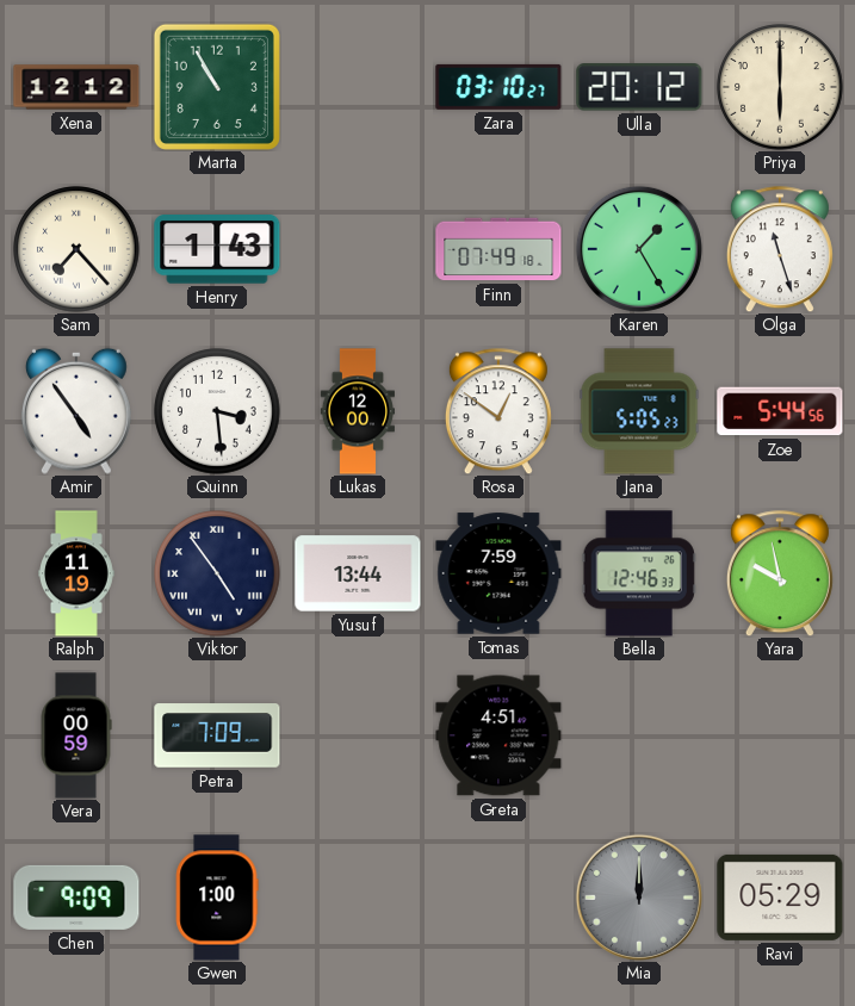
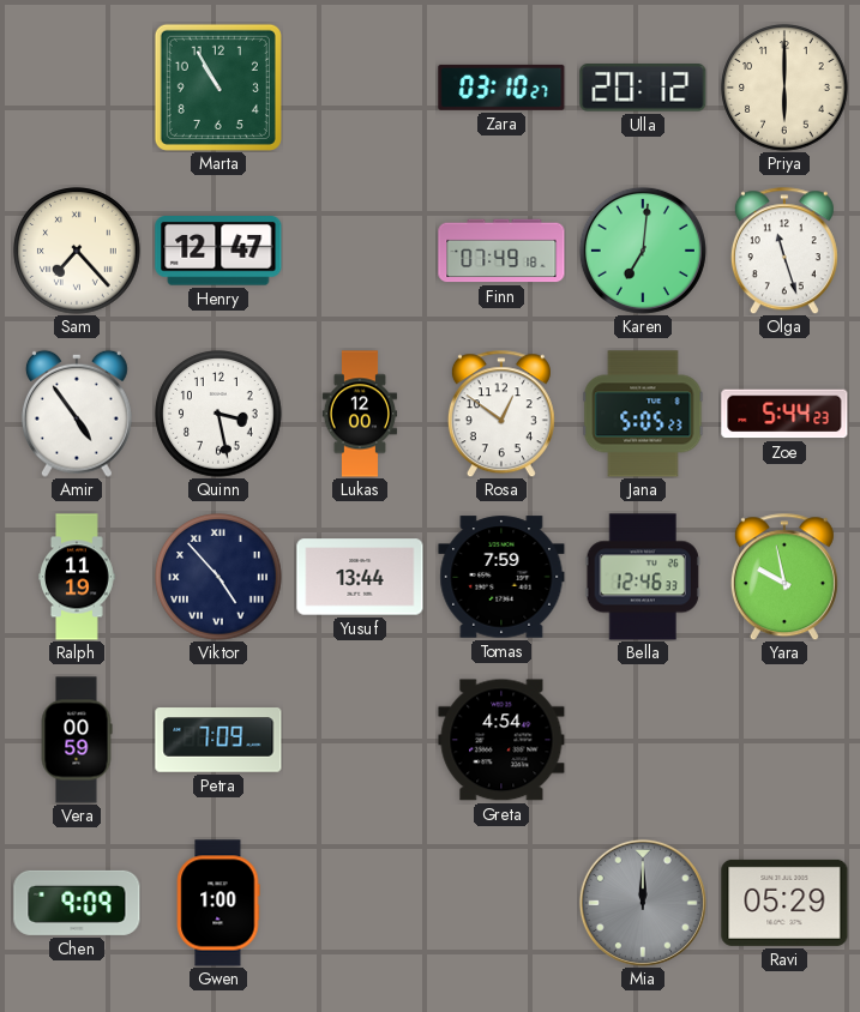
Xena: 12:12 -> none (76, 87)
Henry: 1:43 -> 12:47 (218, 252)
Karen: 1:25 -> 7:01 (643, 251)
Quinn: 3:29 -> 3:28 (218, 414)
Zoe: 5:44:56 -> 5:44:23 (784, 414)
Viktor: 4:54 -> 4:53 (218, 577)
Greta: 4:51 -> 4:54 (501, 740)
